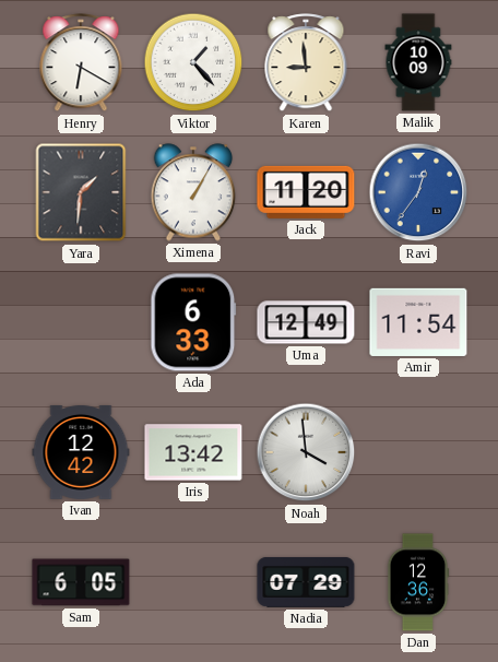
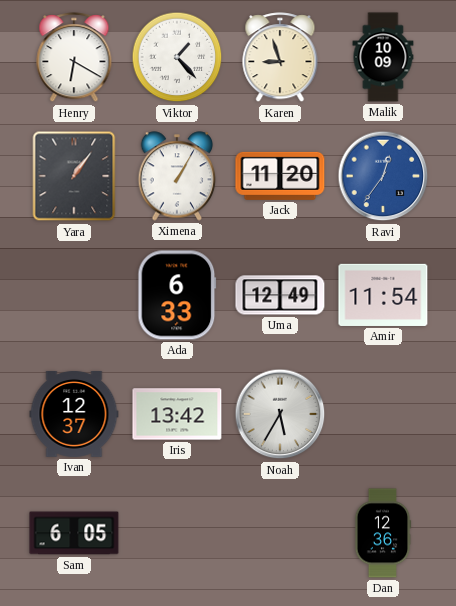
Karen: 8:59 -> 8:57 (280, 58)
Yara: 1:31 -> 1:06 (74, 176)
Ivan: 12:42 -> 12:37 (74, 414)
Noah: 3:59 -> 5:35 (280, 414)
Nadia: 07:29 -> none (306, 582)
